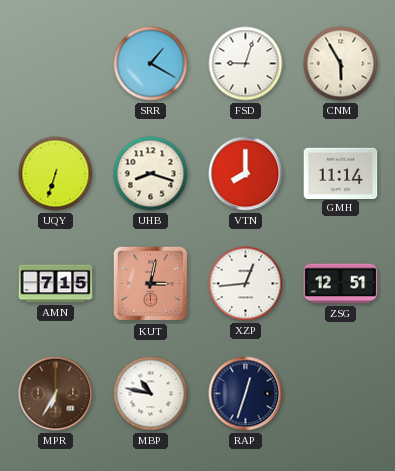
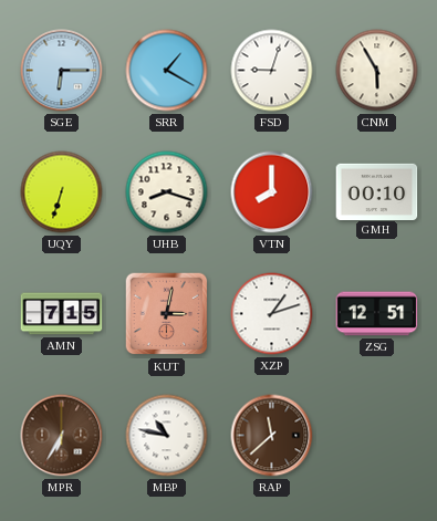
SGE: none -> 6:15 (62, 71)
GMH: 11:14 -> 00:10 (377, 191)
XZP: 12:44 -> 1:12 (272, 314)
RAP: 12:33 -> 11:38 (272, 436)
RAP dial: navy -> brown (272, 436)
